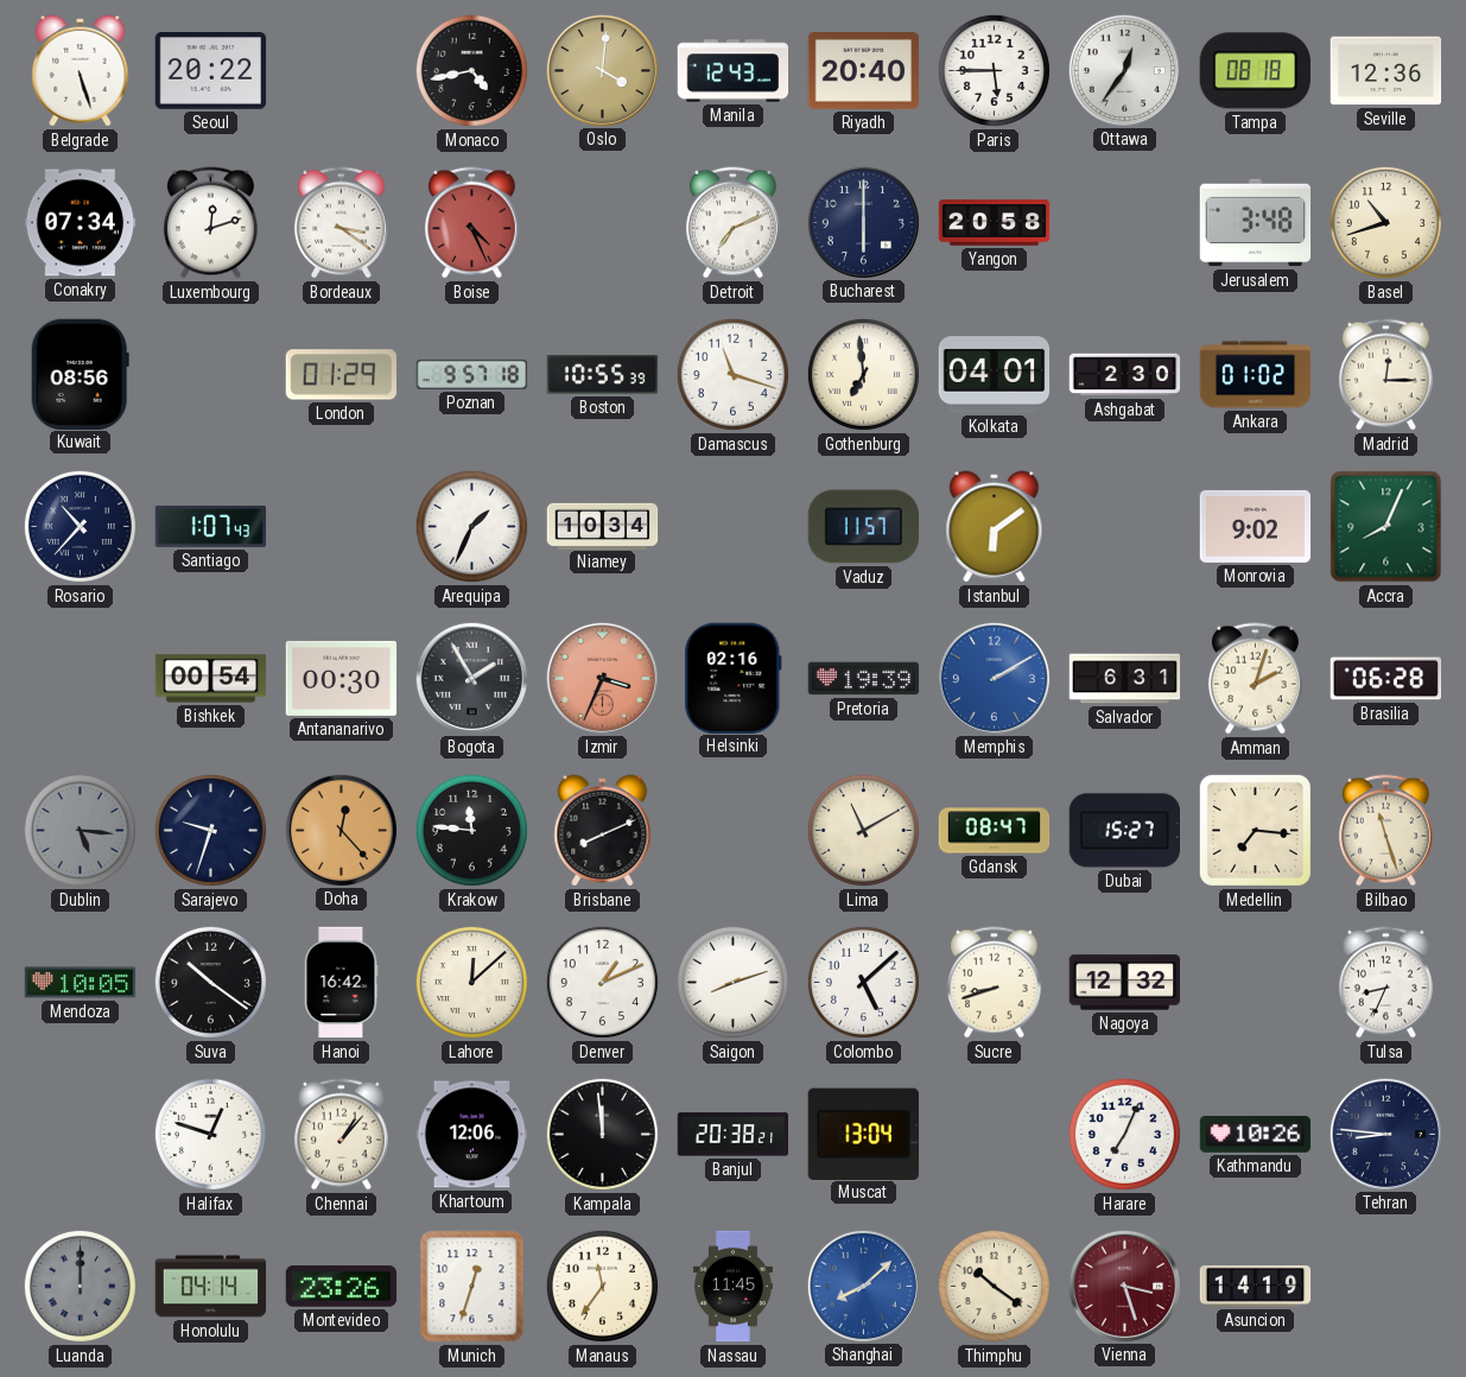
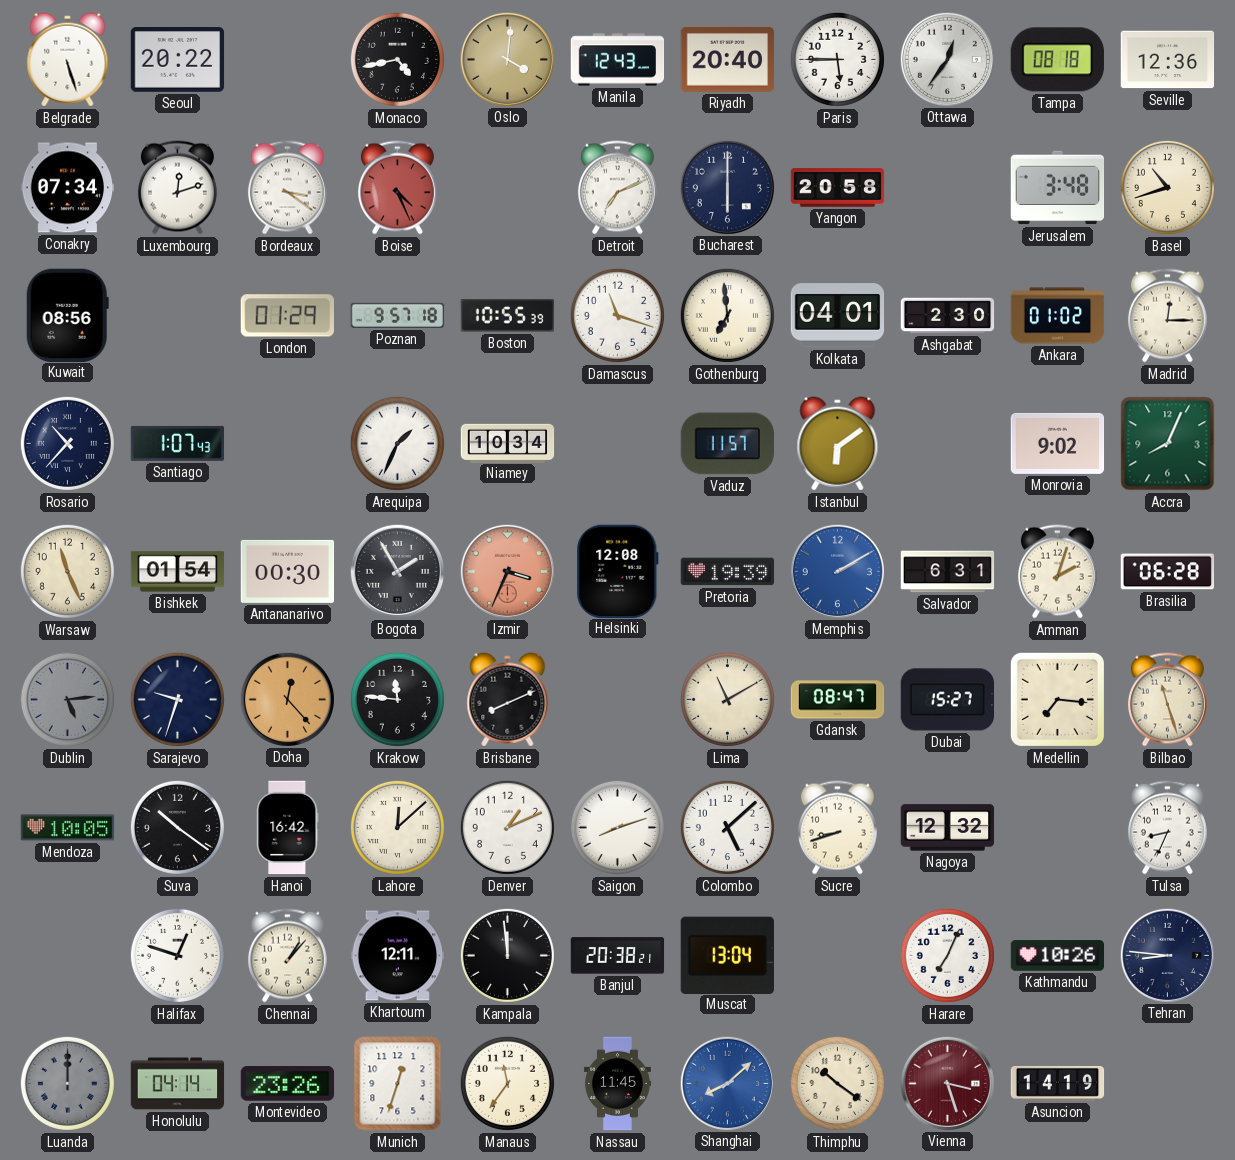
Warsaw: none -> 11:26 (67, 571)
Bishkek: 00:54 -> 01:54 (178, 572)
Helsinki: 02:16 -> 12:08 (618, 571)
Dublin: 5:16 -> 5:14 (67, 699)
Khartoum: 12:06 -> 12:11 (398, 956)
